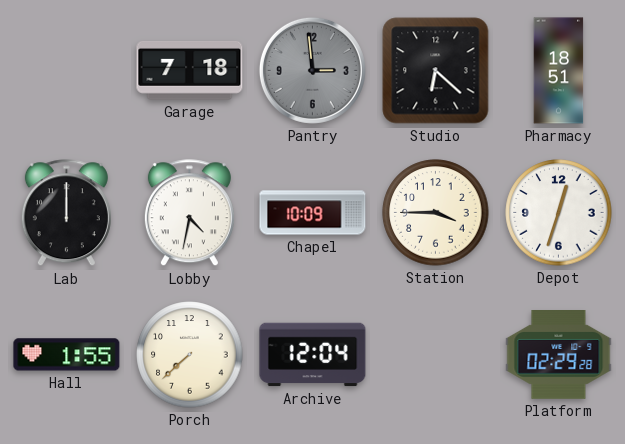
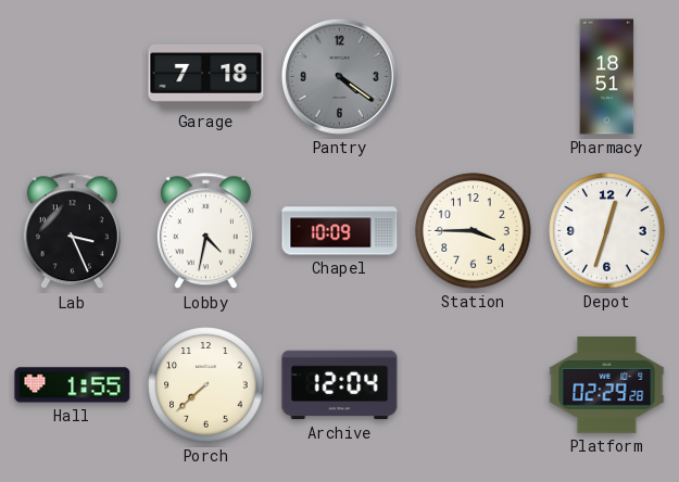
Pantry: 2:59 -> 4:21 (339, 76)
Studio: 6:22 -> none (436, 71)
Lab: 12:00 -> 3:26 (72, 231)
